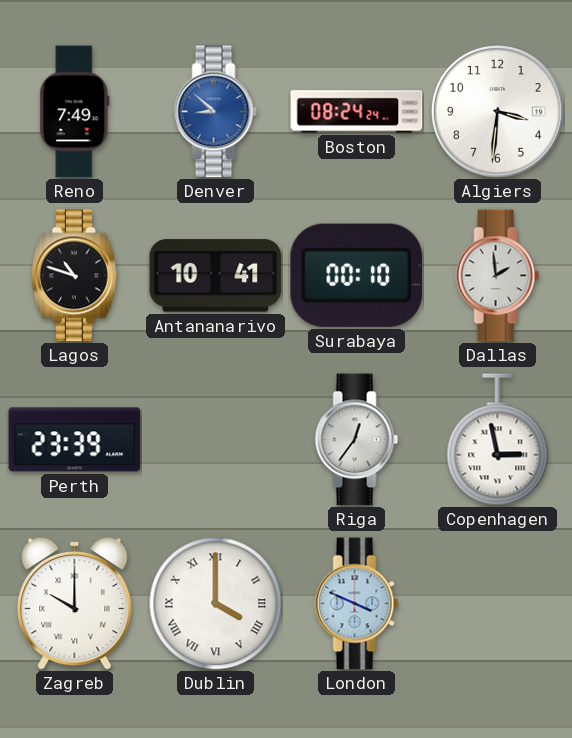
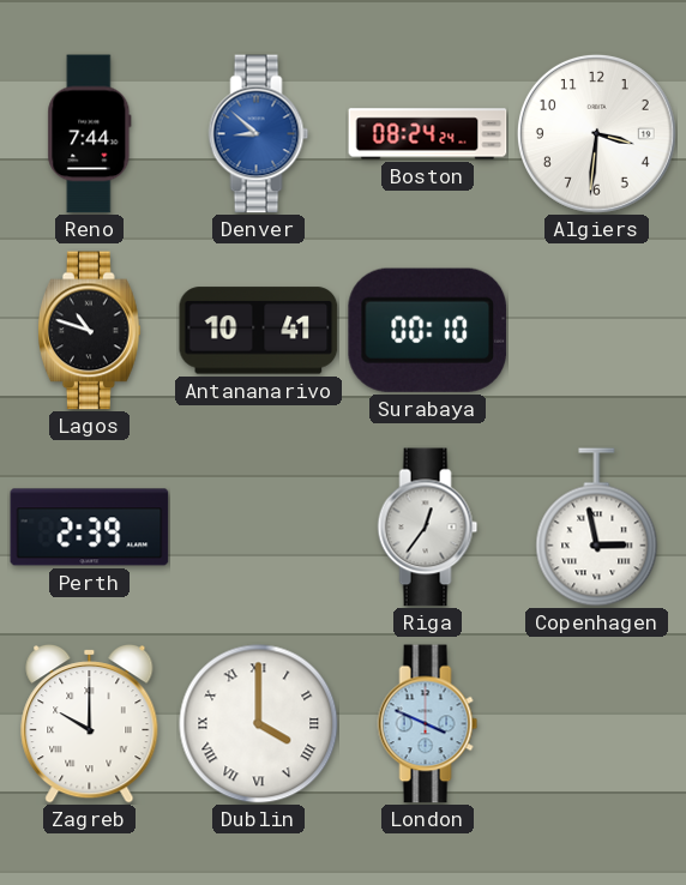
Reno: 7:49 -> 7:44 (90, 134)
Dallas: 1:59 -> none (498, 276)
Perth: 23:39 -> 2:39 (90, 528)
